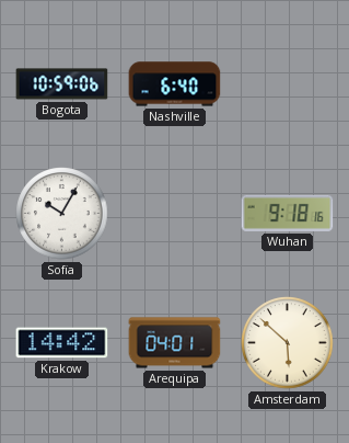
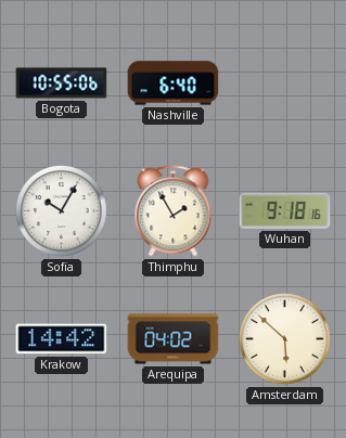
Bogota: 10:59 -> 10:55 (62, 83)
Thimphu: none -> 1:55 (174, 211)
Arequipa: 04:01 -> 04:02 (174, 339)
